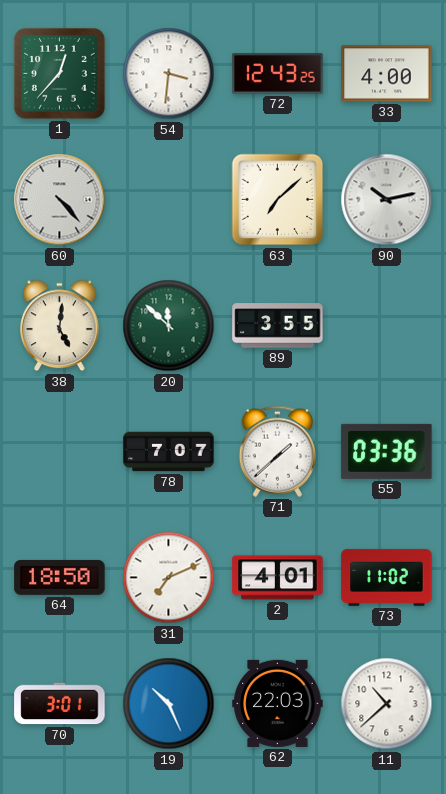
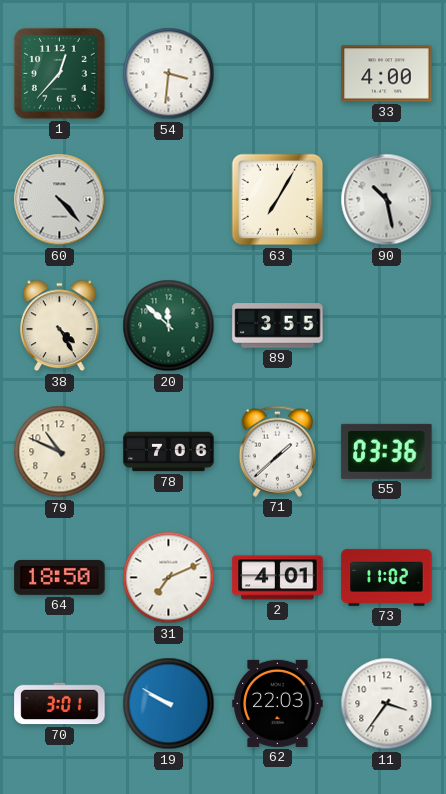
72: 12:43 -> none (278, 74)
63: 7:08 -> 7:05 (278, 200)
90: 10:13 -> 10:28 (387, 200)
38: 5:01 -> 4:25 (60, 326)
79: none -> 10:49 (60, 452)
78: 7:07 -> 7:06 (169, 452)
19: 10:26 -> 9:50 (169, 704)
11: 10:38 -> 3:36 (387, 704)
